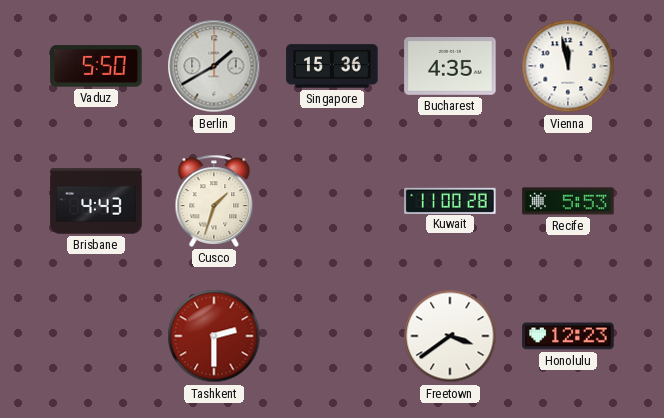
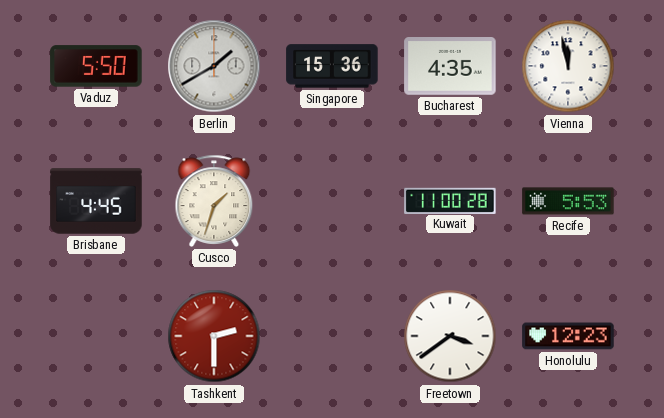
Brisbane: 4:43 -> 4:45 (96, 201)
